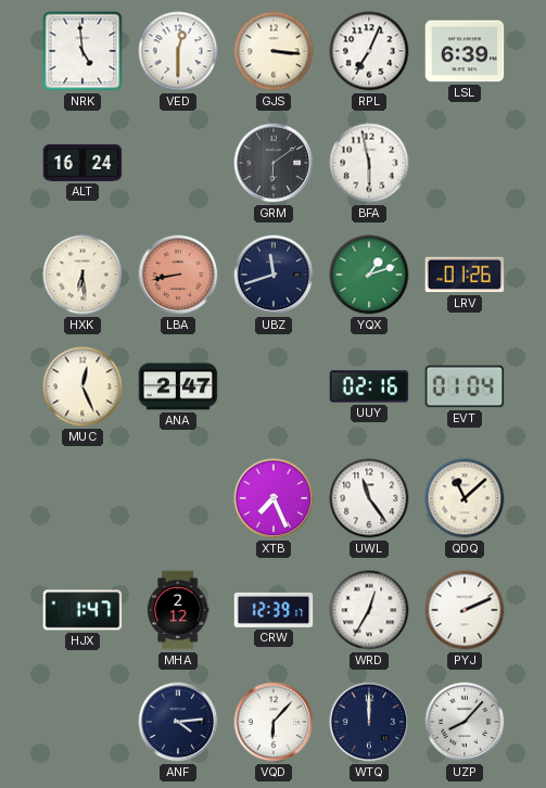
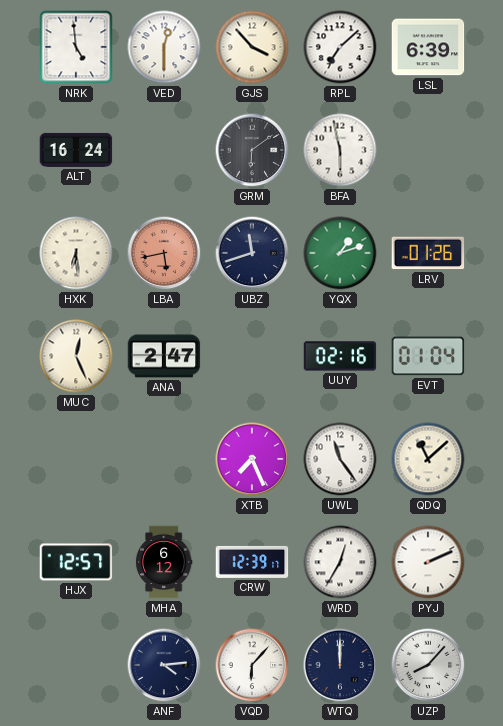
GJS: 3:16 -> 3:53 (252, 47)
RPL: 7:04 -> 7:08 (340, 47)
LBA: 8:43 -> 5:43 (164, 253)
HJX: 1:47 -> 12:57 (76, 562)
MHA: 2:12 -> 6:12 (164, 562)
